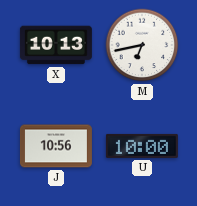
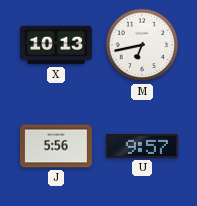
J: 10:56 -> 5:56 (56, 146)
U: 10:00 -> 9:57 (142, 146)
